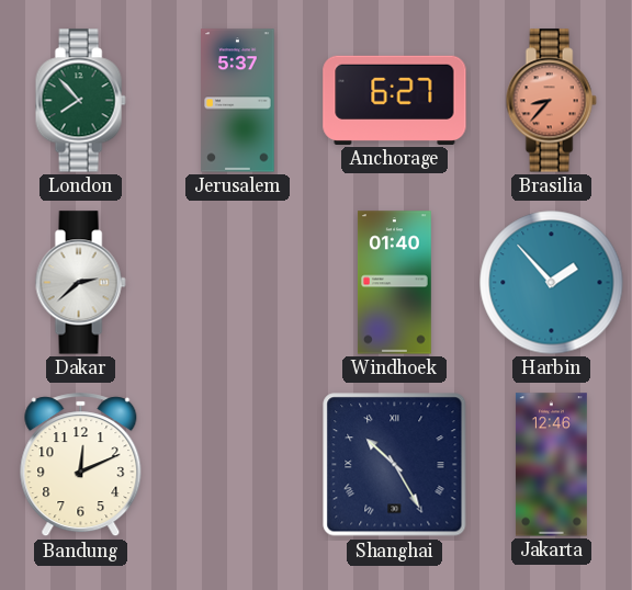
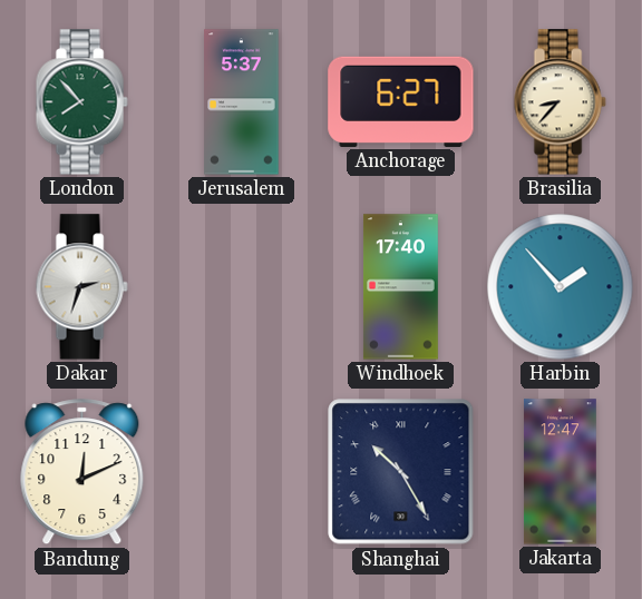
Brasilia dial: salmon -> cream (560, 102)
Dakar: 2:38 -> 2:33 (81, 287)
Windhoek: 01:40 -> 17:40 (400, 287)
Jakarta: 12:46 -> 12:47 (560, 472)
